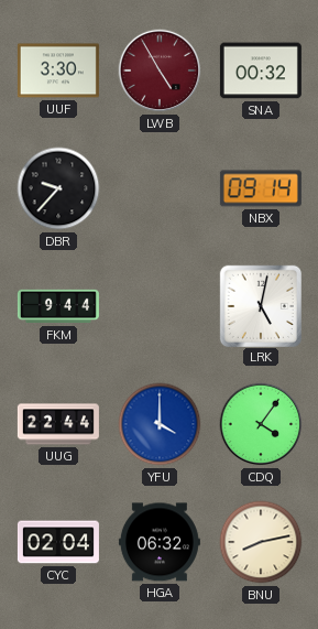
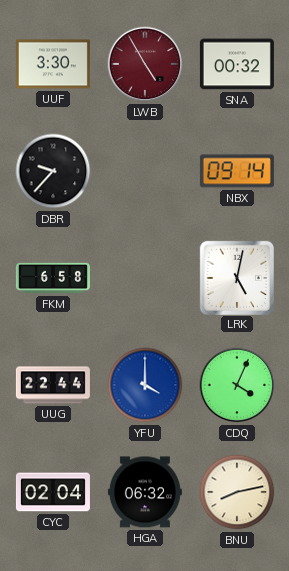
FKM: 9:44 -> 6:58 (53, 278)
CDQ: 4:06 -> 4:04 (237, 385)
